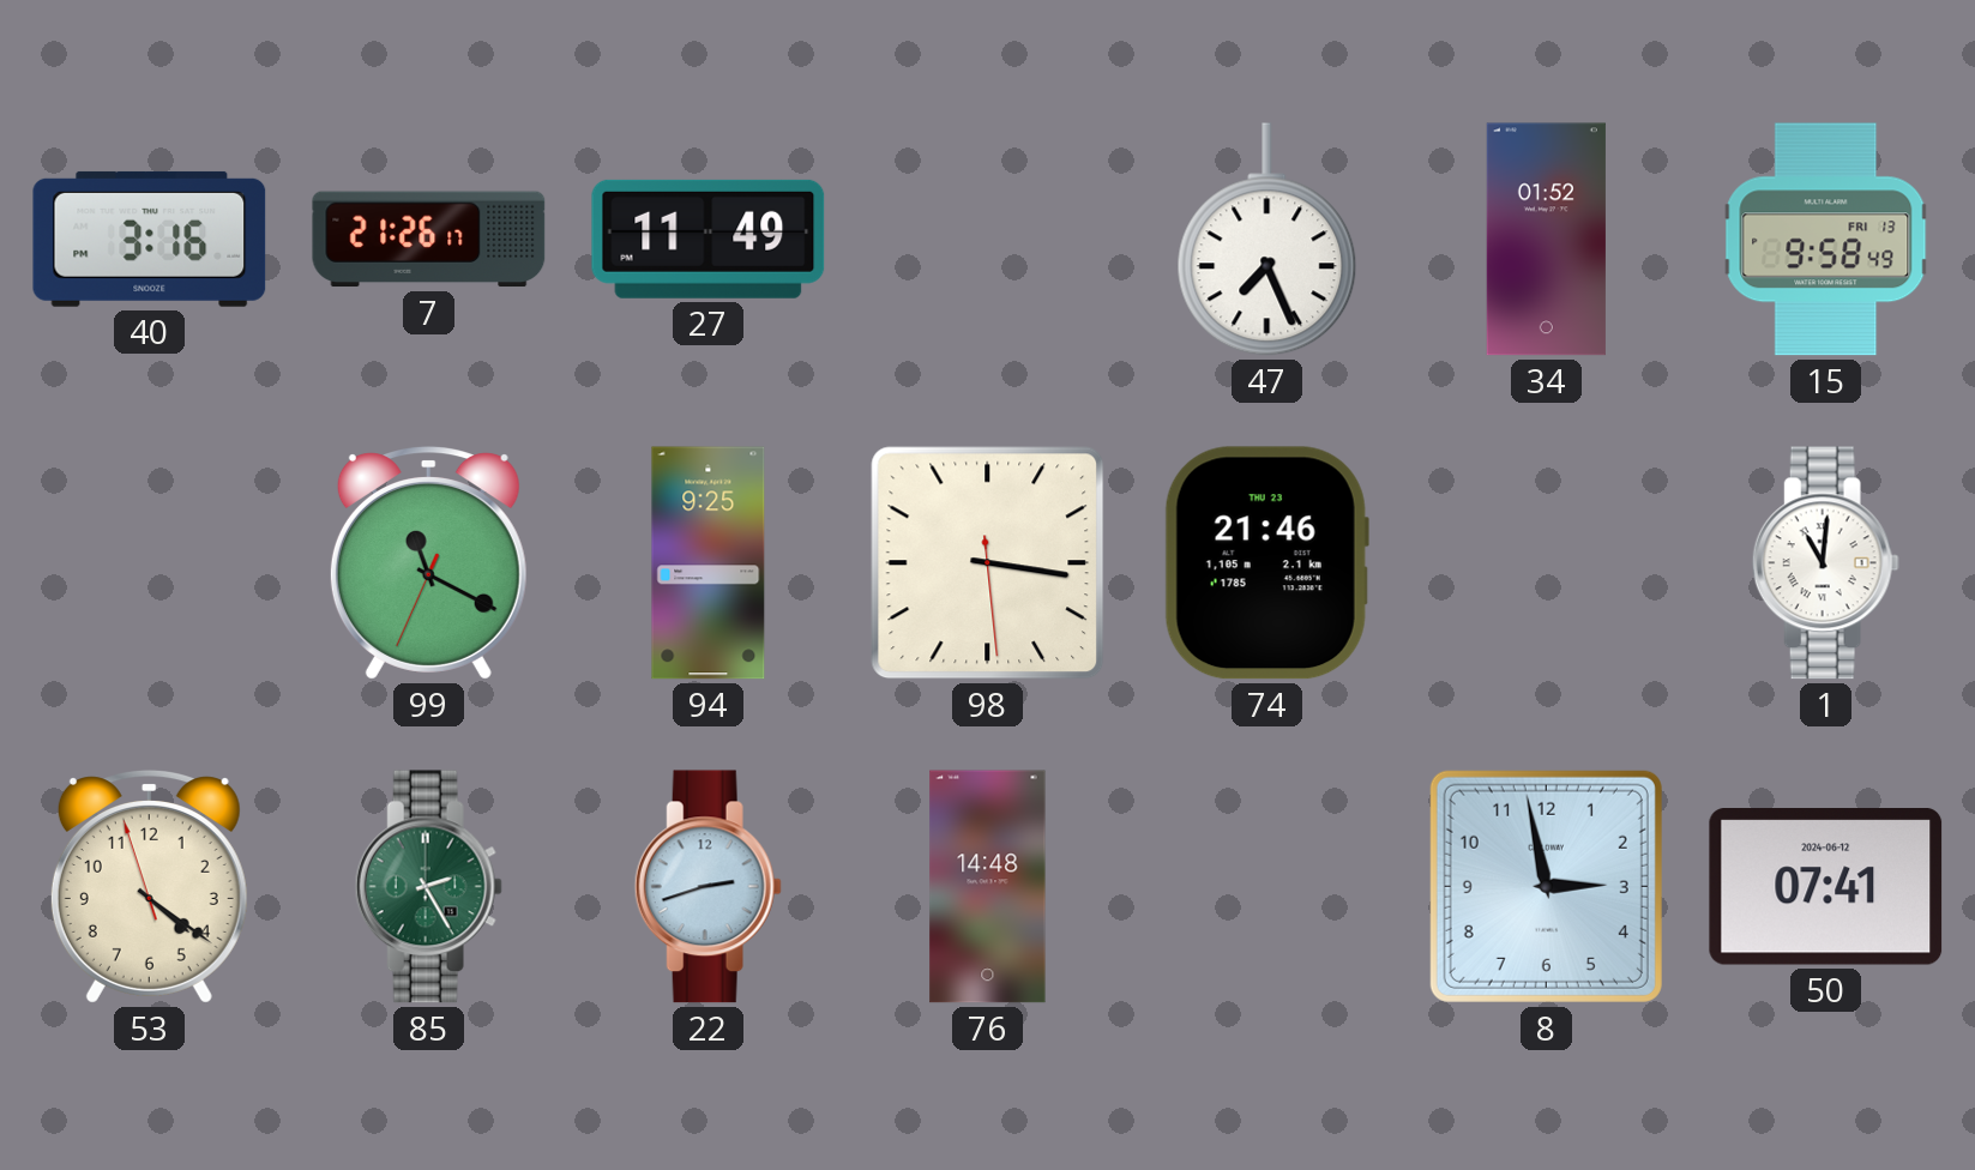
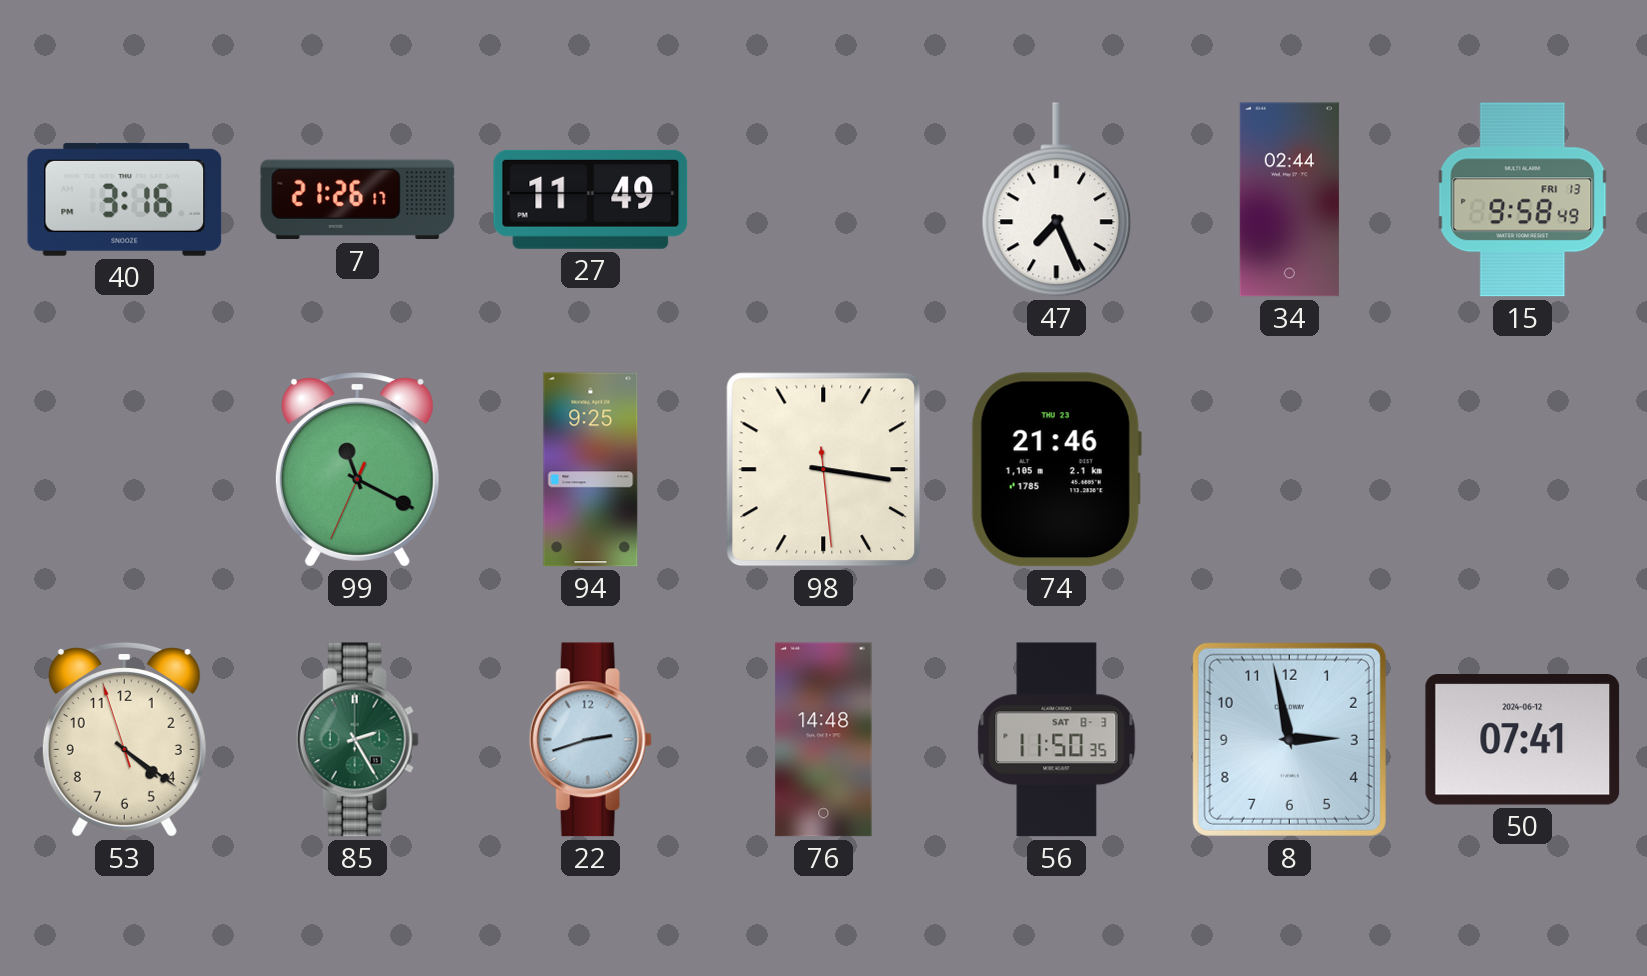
34: 01:52 -> 02:44 (1289, 200)
1: 11:01 -> none (1825, 563)
56: none -> 11:50 (1057, 740)
